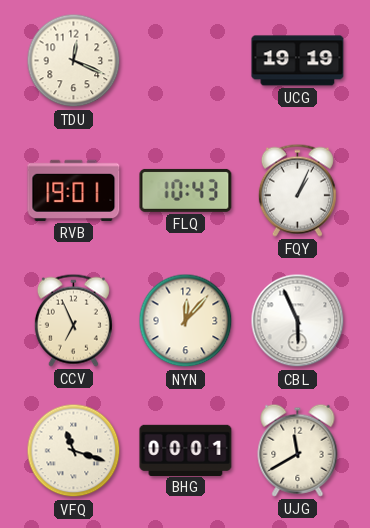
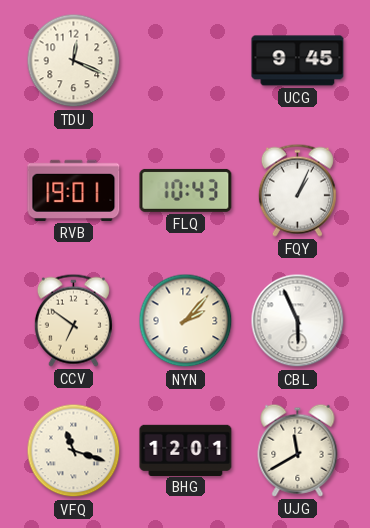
UCG: 19:19 -> 9:45 (298, 61)
CCV: 6:56 -> 6:51 (73, 320)
NYN: 12:07 -> 2:07 (186, 321)
BHG: 00:01 -> 12:01 (186, 450)
